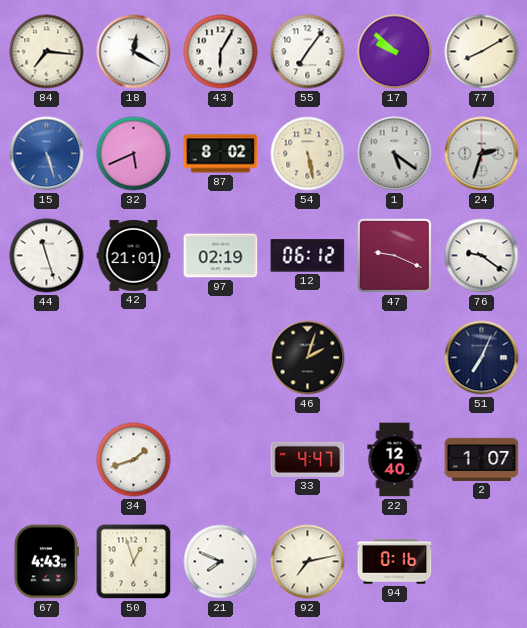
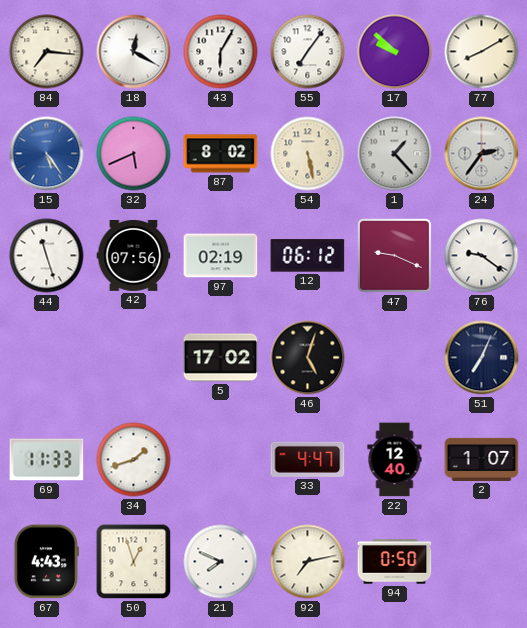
15: 5:27 -> 5:24 (47, 154)
1: 5:21 -> 1:23 (395, 154)
24: 2:33 -> 2:36 (482, 154)
42: 21:01 -> 07:56 (134, 255)
5: none -> 17:02 (221, 358)
46: 2:03 -> 5:03 (308, 358)
69: none -> 11:33 (47, 460)
94: 0:16 -> 0:50 (395, 562)
